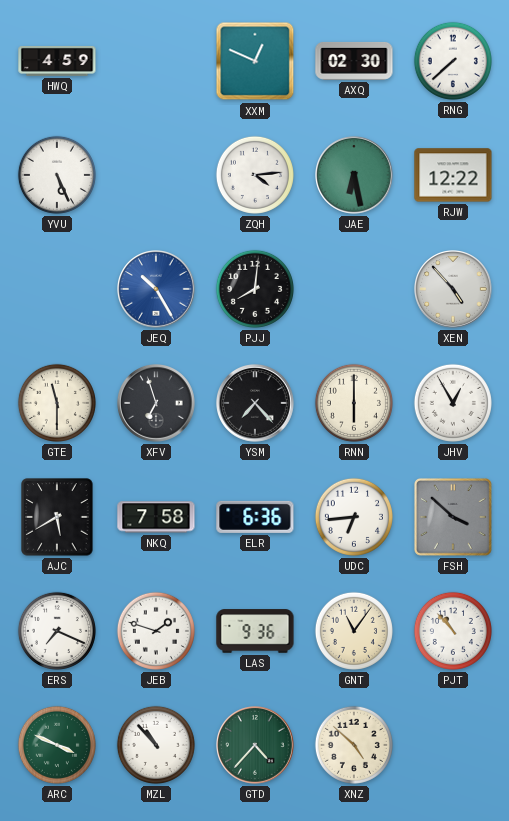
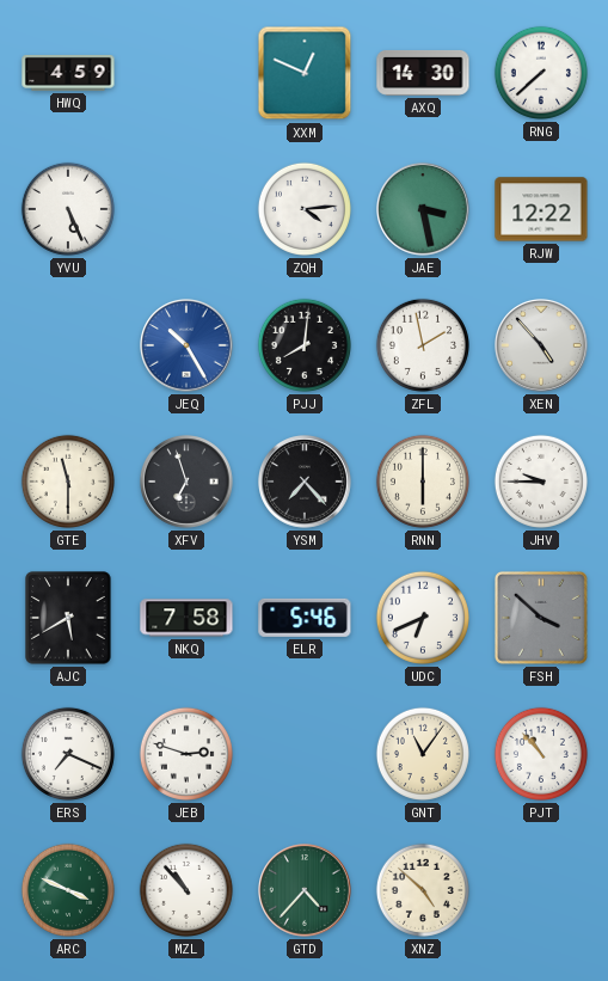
AXQ: 02:30 -> 14:30 (423, 73)
JAE: 6:28 -> 3:28 (424, 210)
ZFL: none -> 1:58 (423, 345)
JHV: 12:55 -> 9:45 (541, 482)
ELR: 6:36 -> 5:46 (305, 618)
UDC: 6:44 -> 6:41 (423, 618)
JEB: 1:48 -> 2:48 (186, 754)
LAS: 9:36 -> none (255, 631)
